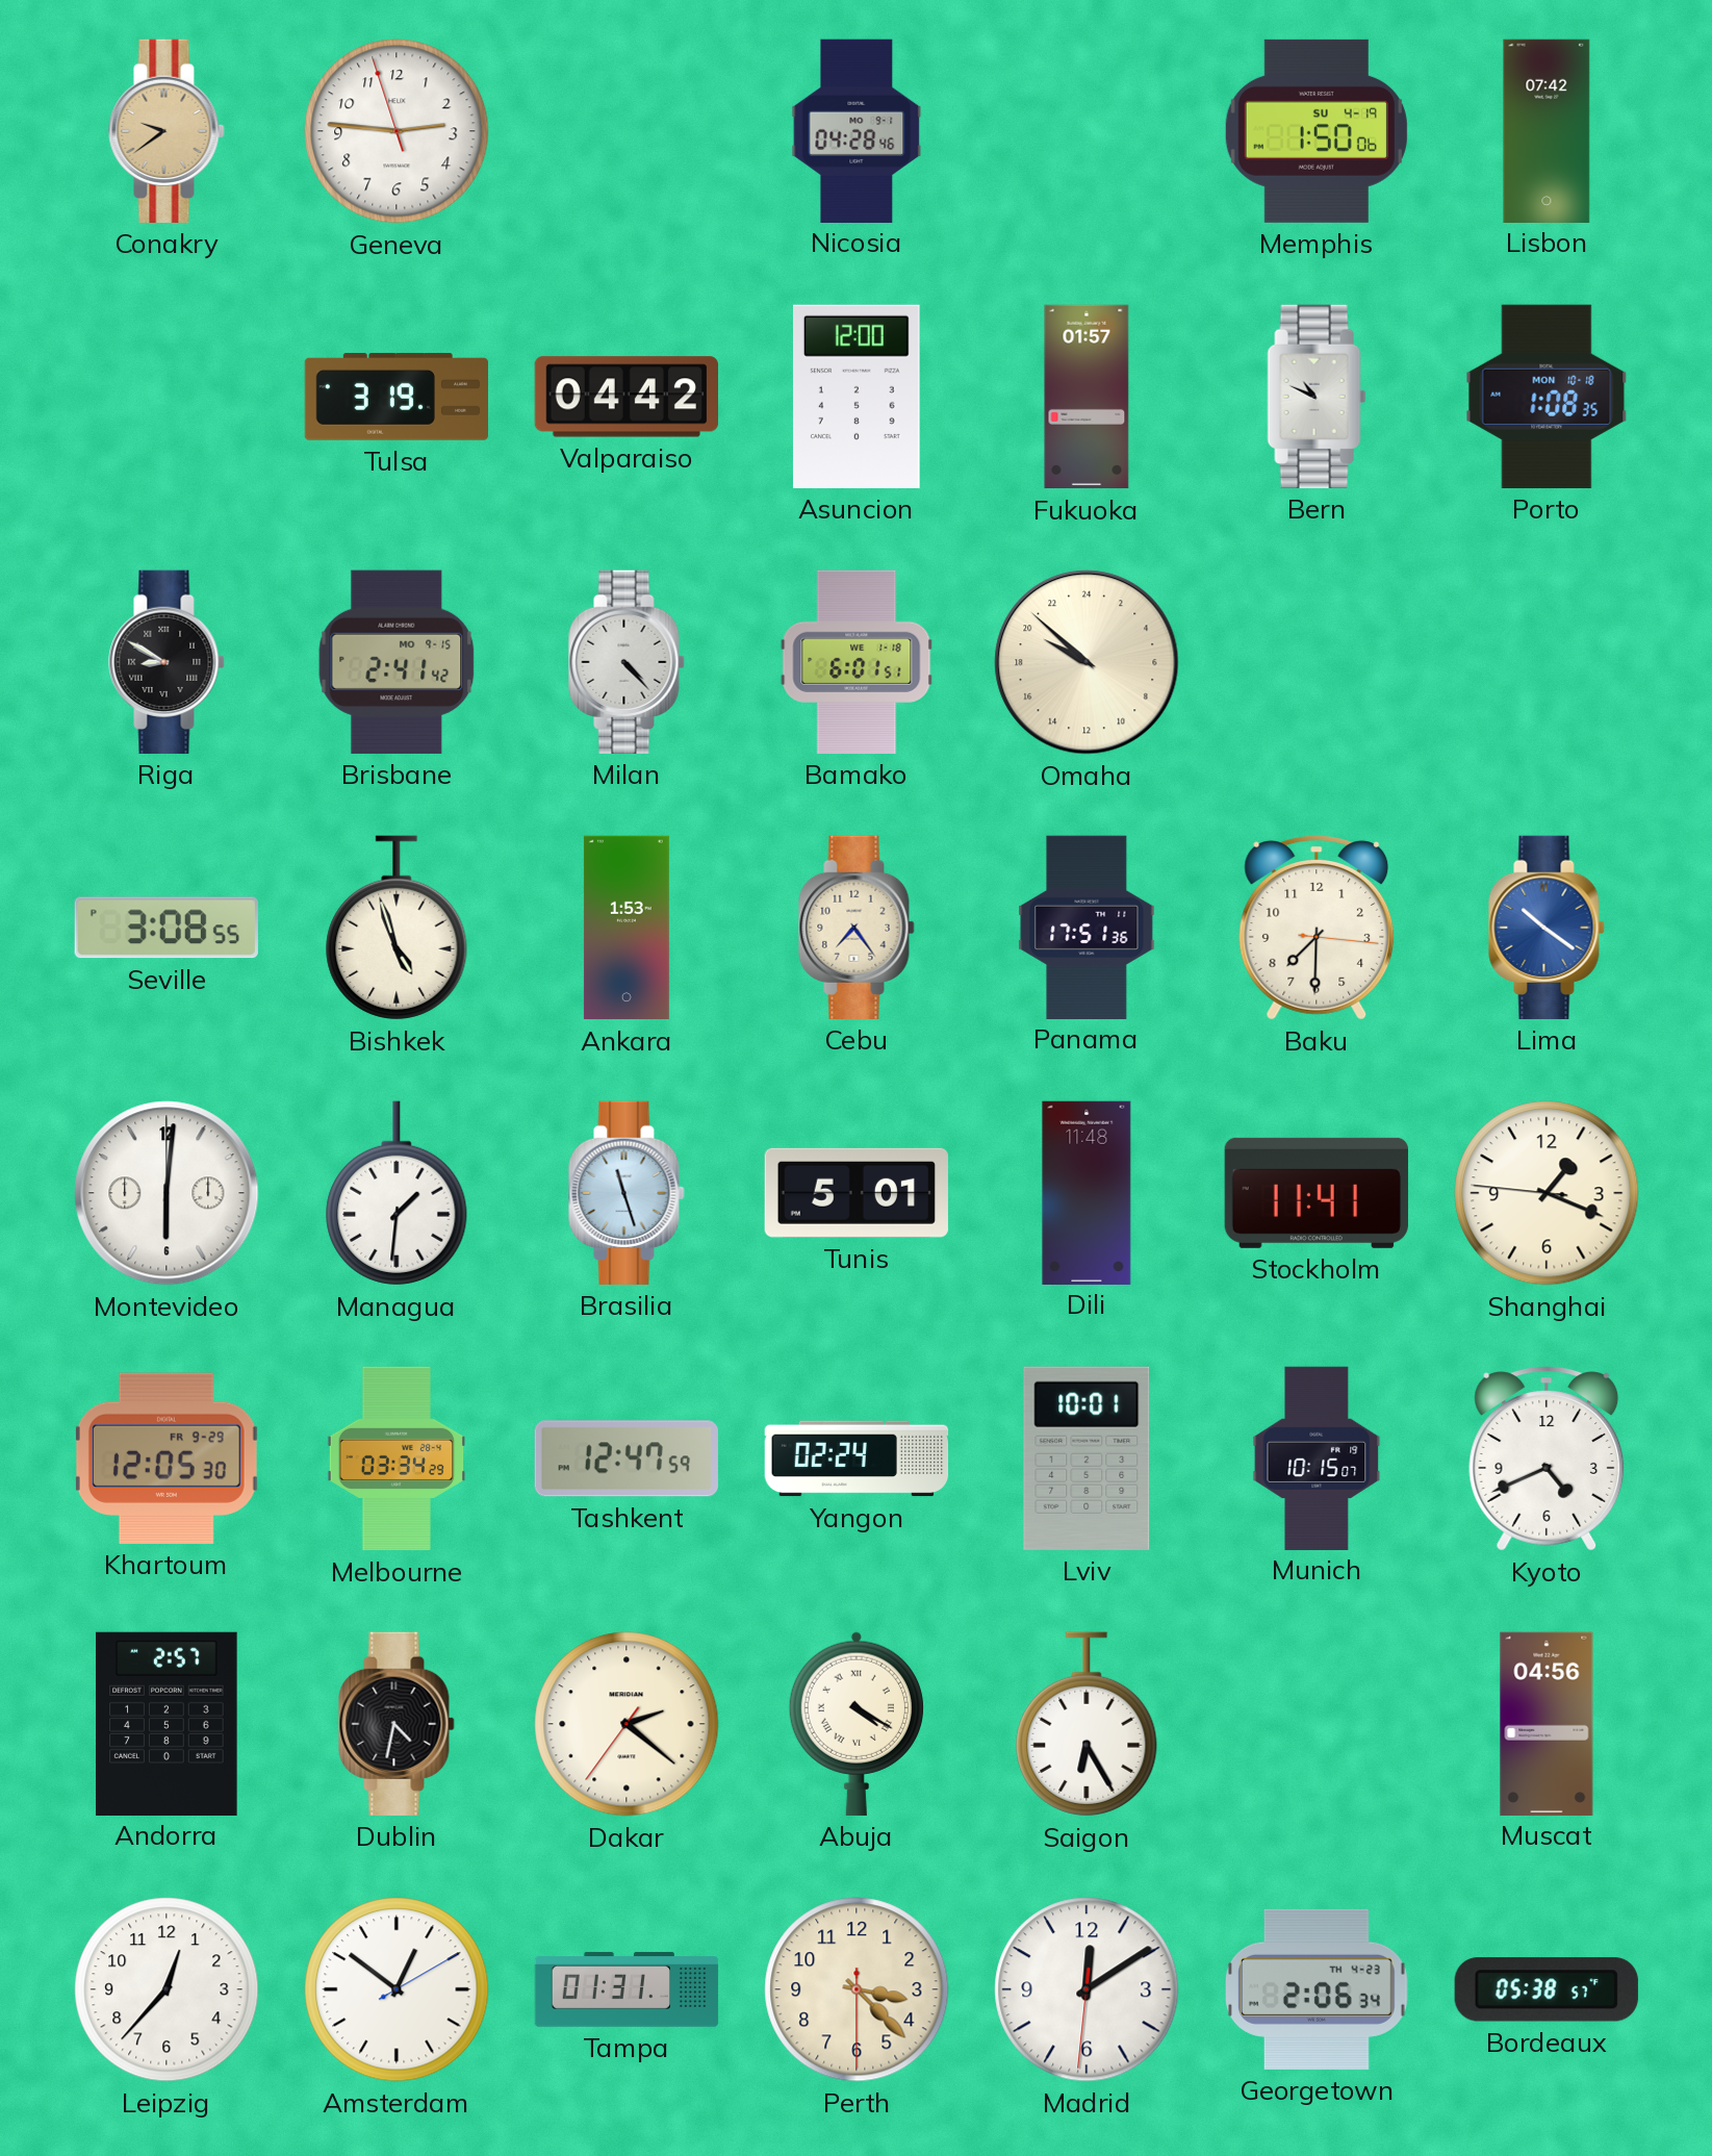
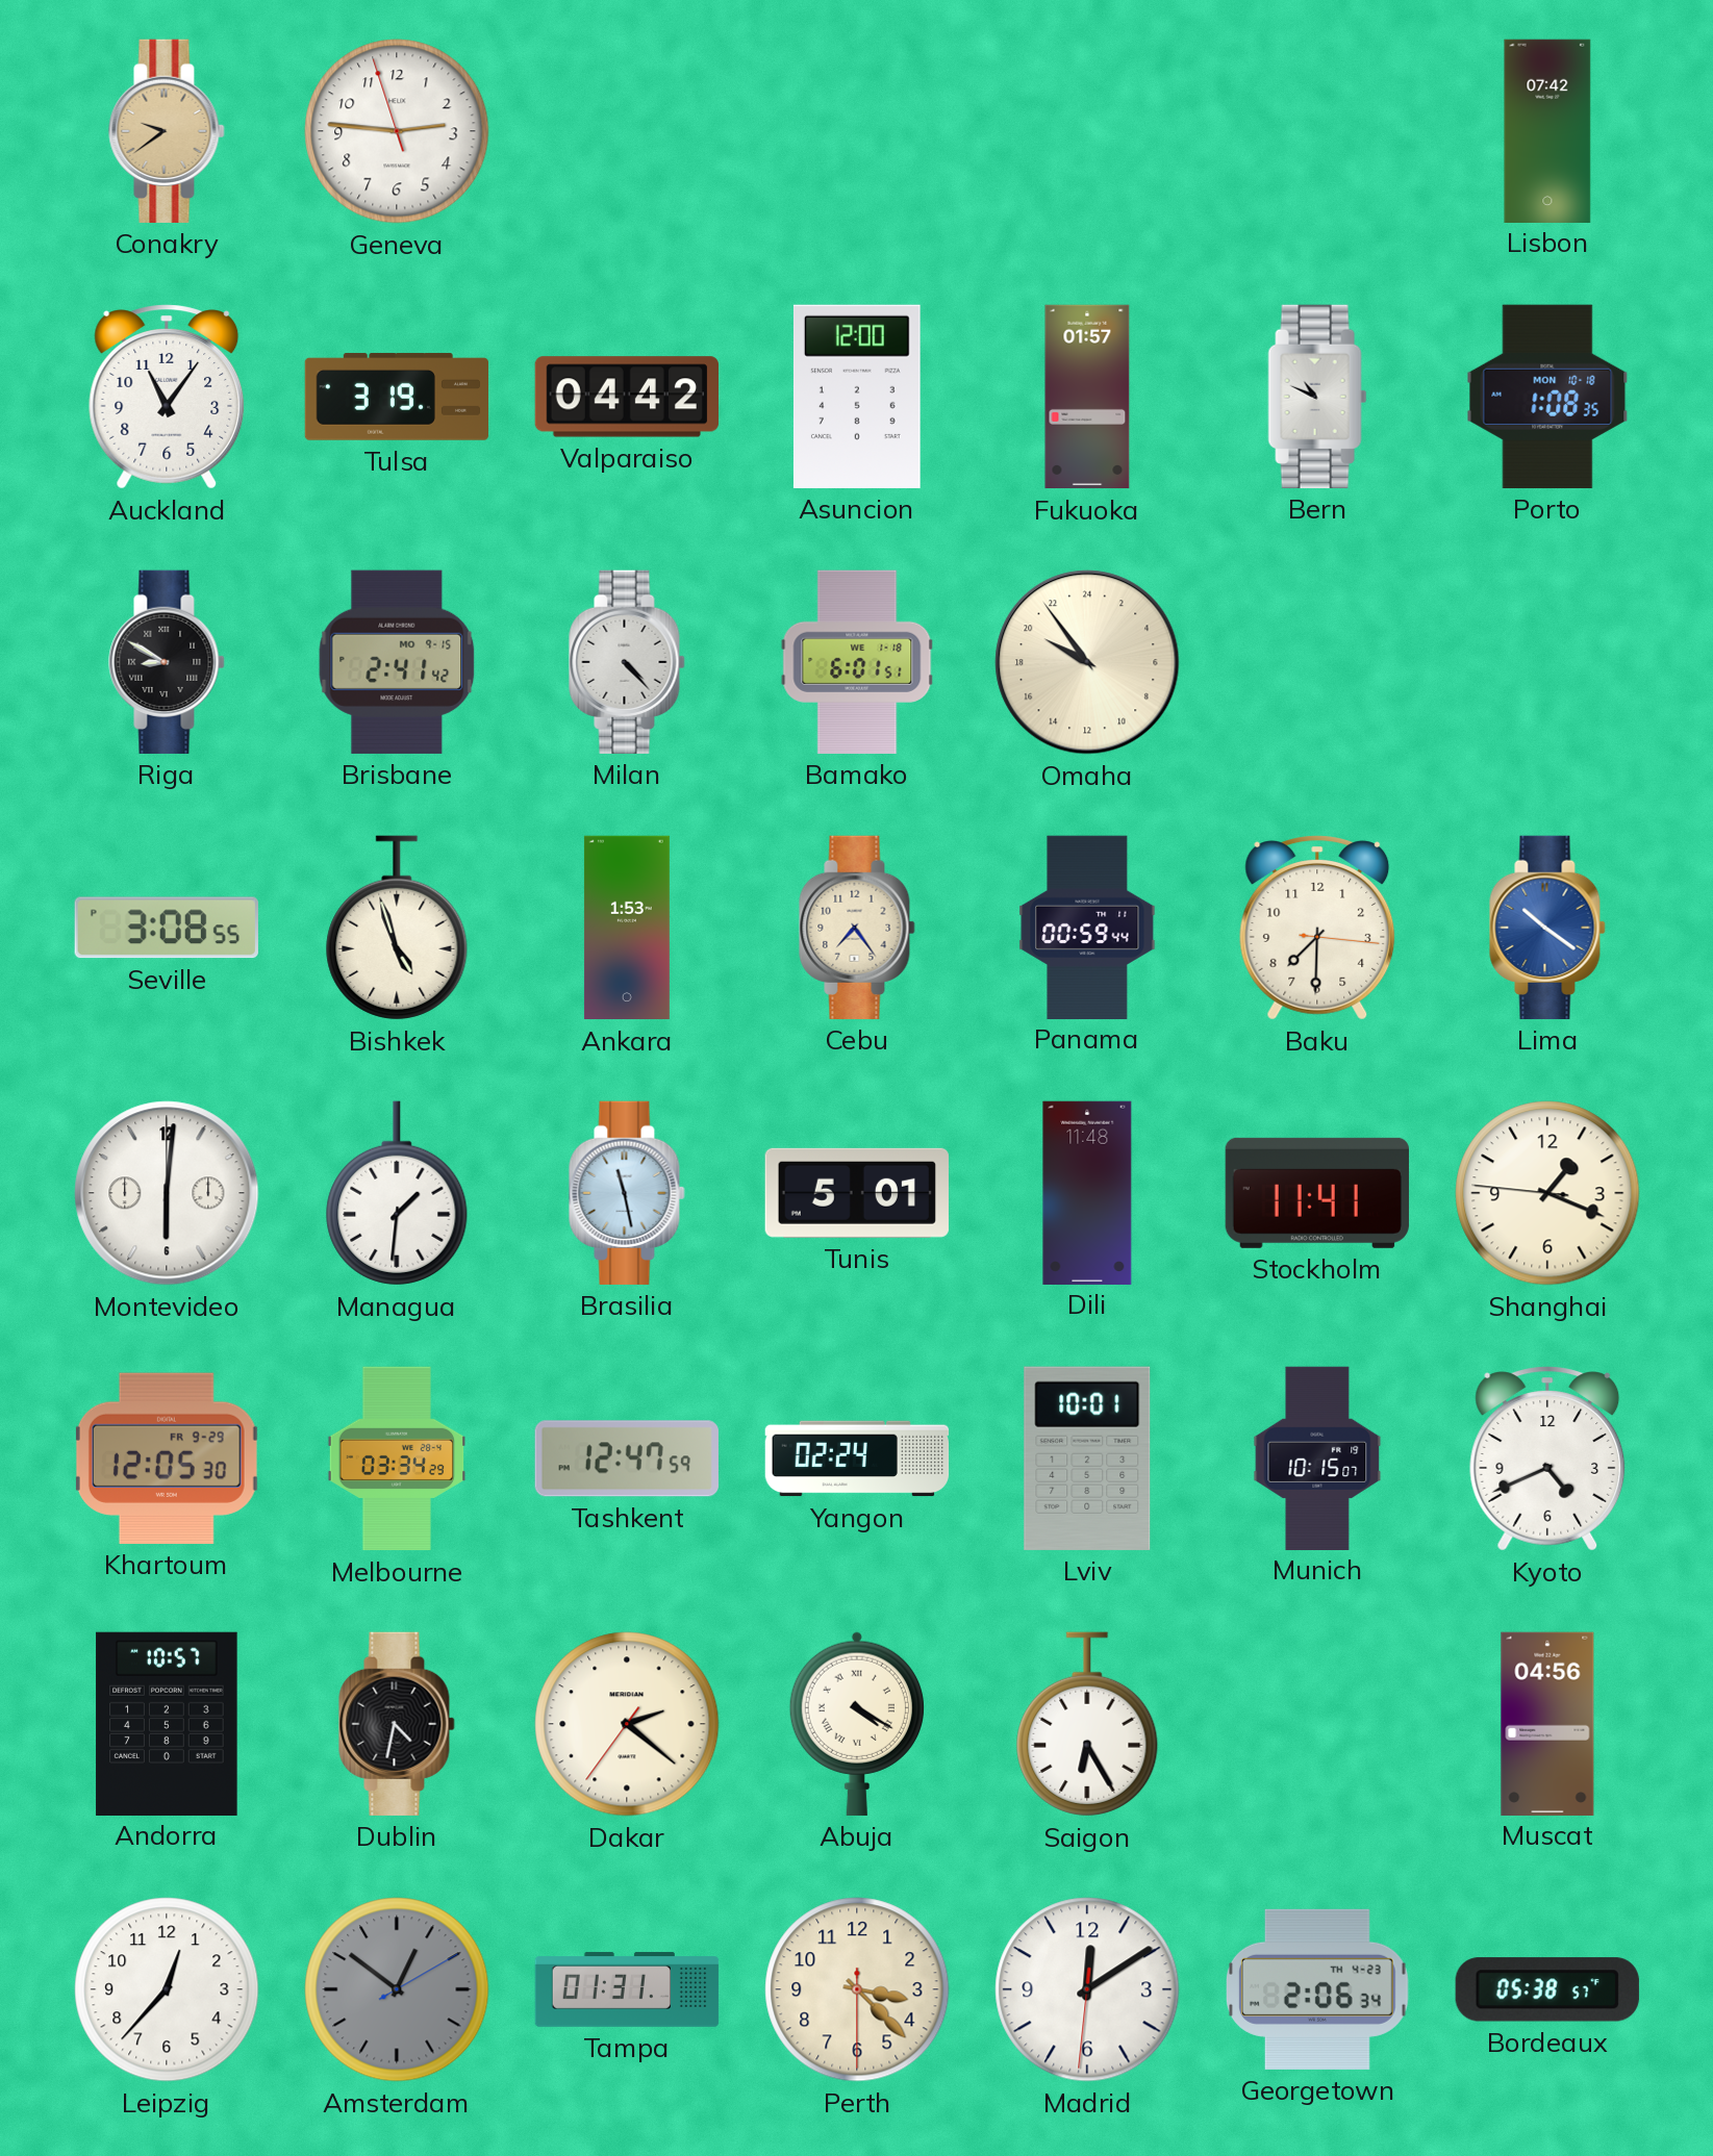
Nicosia: 04:28 -> none (857, 130)
Memphis: 1:50 -> none (1317, 131)
Auckland: none -> 11:06 (167, 397)
Omaha: 19:52 -> 19:54 (1087, 662)
Panama: 17:51 -> 00:59 (1087, 927)
Brasilia: 11:27 -> 11:28 (627, 1193)
Andorra: 2:57 -> 10:57 (167, 1723)
Amsterdam dial: white -> grey (397, 1989)
